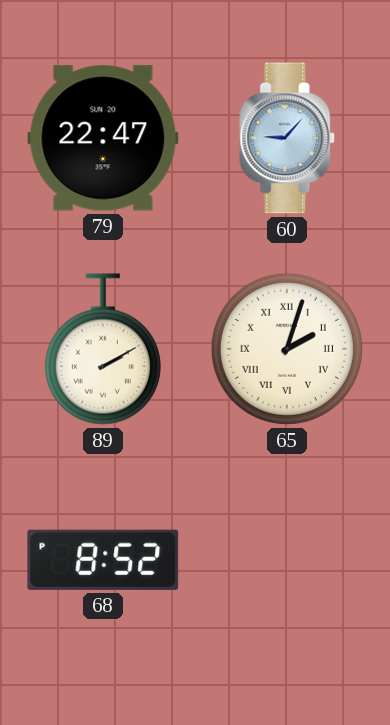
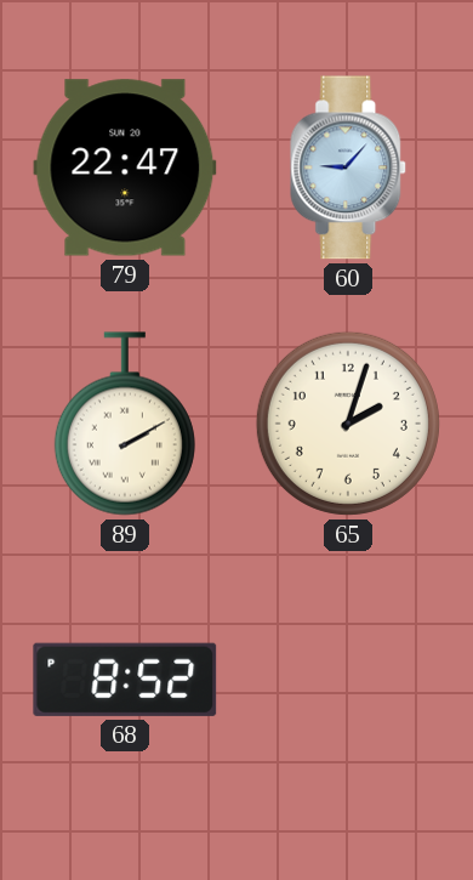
65 numerals: Roman -> Arabic (348, 424)
